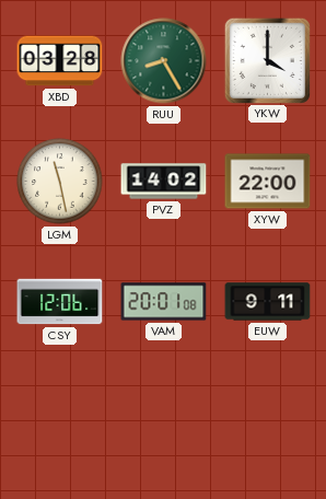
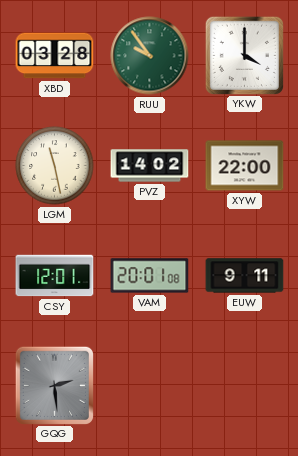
RUU: 8:25 -> 9:54 (150, 56)
CSY: 12:06 -> 12:01 (55, 276)
GQG: none -> 2:29 (54, 385)
